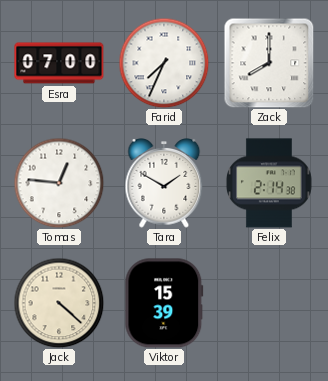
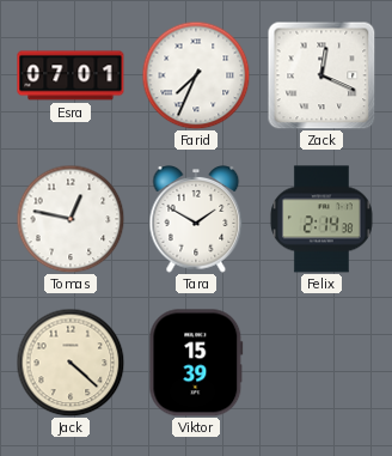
Esra: 07:00 -> 07:01 (71, 75)
Zack: 8:00 -> 12:19 (321, 75)
Tomas: 12:46 -> 12:47 (71, 219)
